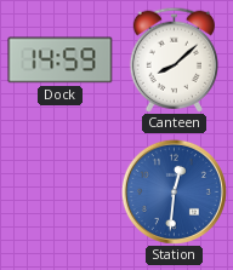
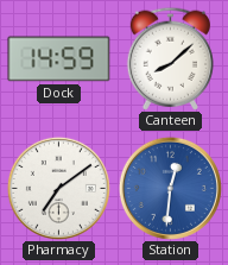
Pharmacy: none -> 7:09 (58, 188)
